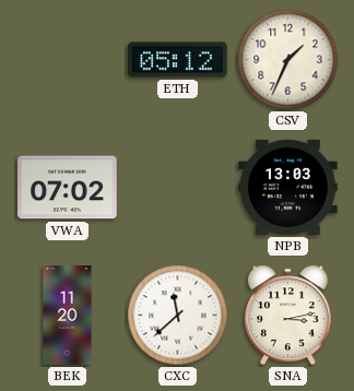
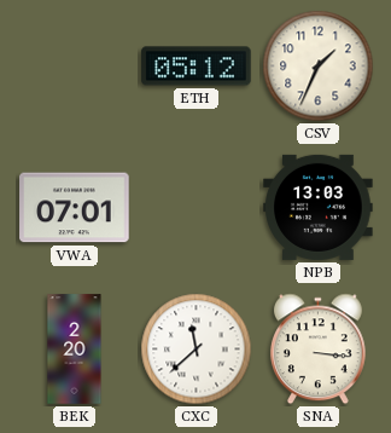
VWA: 07:02 -> 07:01 (75, 208)
BEK: 11:20 -> 2:20 (75, 350)
SNA: 3:13 -> 3:16 (317, 350)
